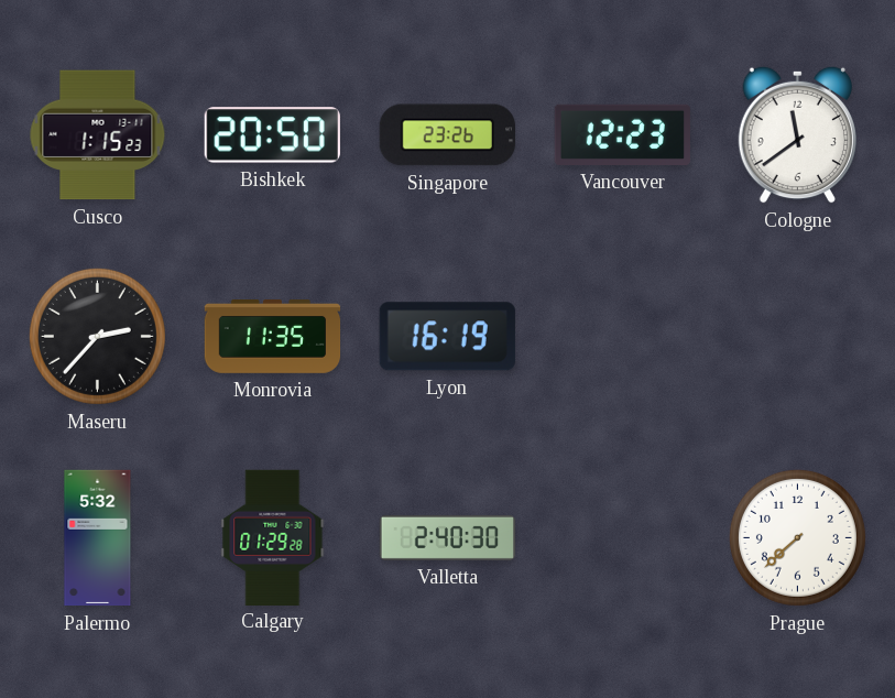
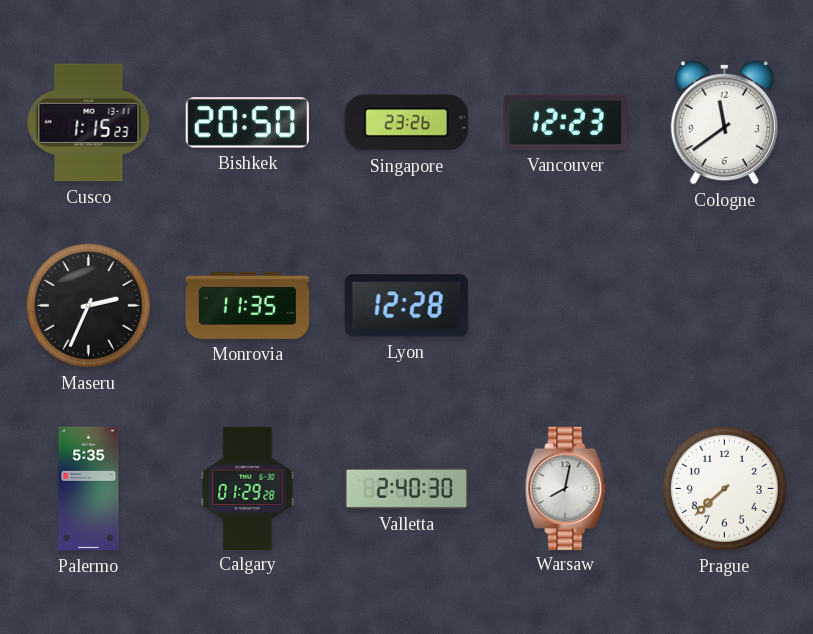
Maseru: 2:37 -> 2:34 (88, 305)
Lyon: 16:19 -> 12:28 (406, 306)
Palermo: 5:32 -> 5:35 (89, 489)
Warsaw: none -> 8:02 (566, 488)
